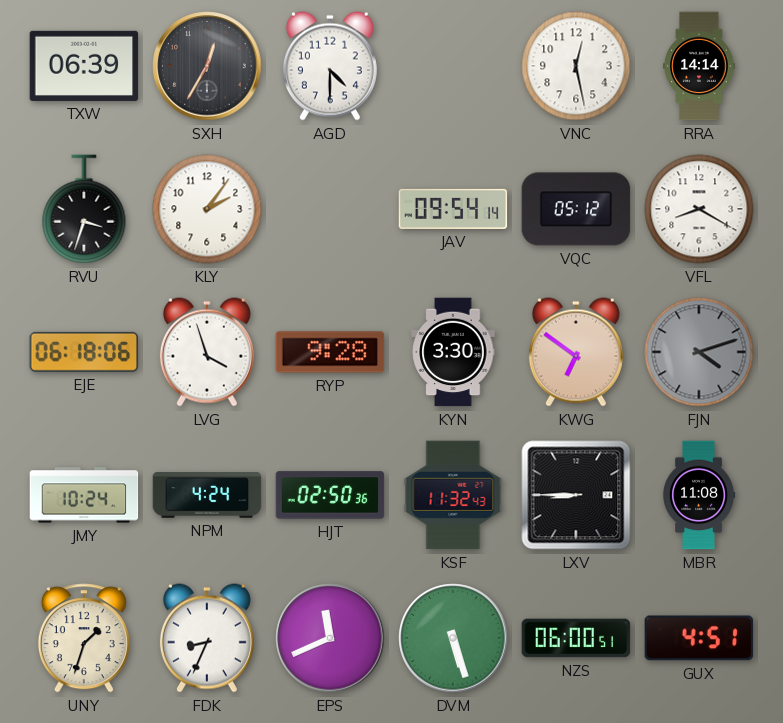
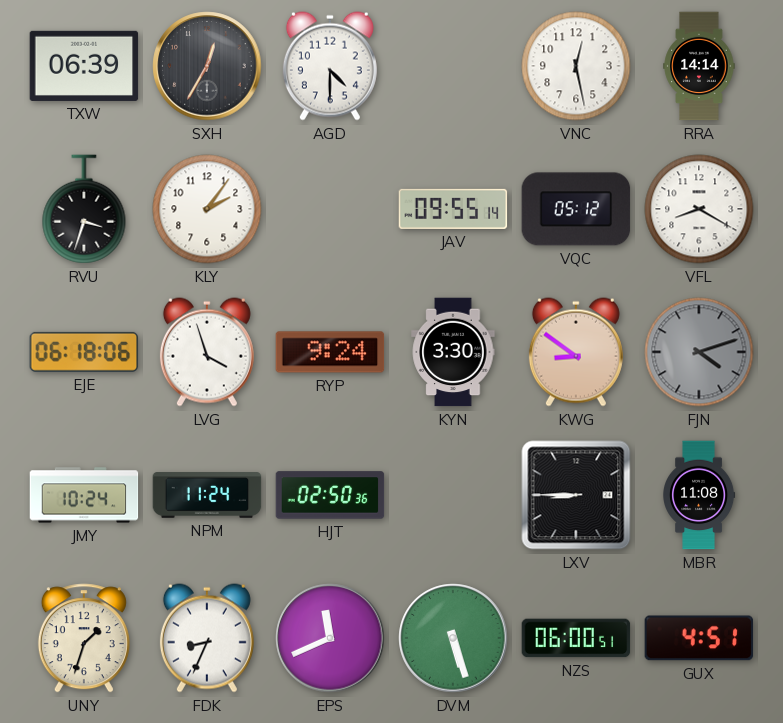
JAV: 09:54 -> 09:55 (453, 209)
RYP: 9:28 -> 9:24 (330, 352)
KWG: 6:51 -> 8:51 (576, 352)
NPM: 4:24 -> 11:24 (207, 495)
KSF: 11:32 -> none (453, 495)
